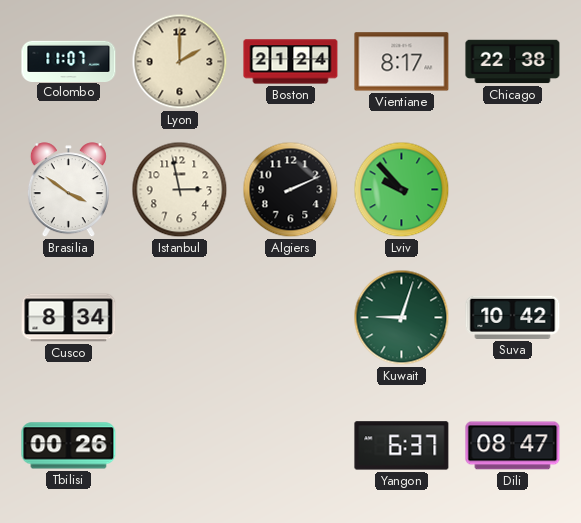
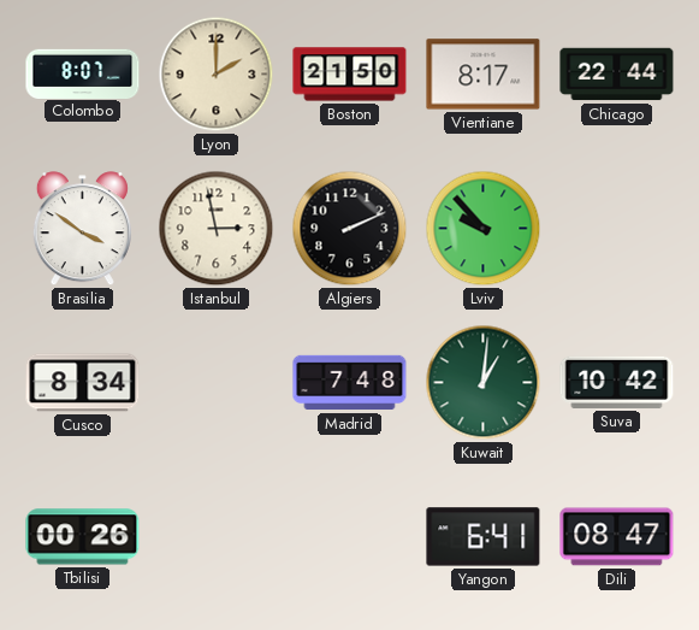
Colombo: 11:07 -> 8:07 (83, 73)
Boston: 21:24 -> 21:50 (350, 75)
Chicago: 22:38 -> 22:44 (617, 75)
Madrid: none -> 7:48 (350, 383)
Kuwait: 9:03 -> 1:01 (484, 383)
Yangon: 6:37 -> 6:41 (484, 537)
